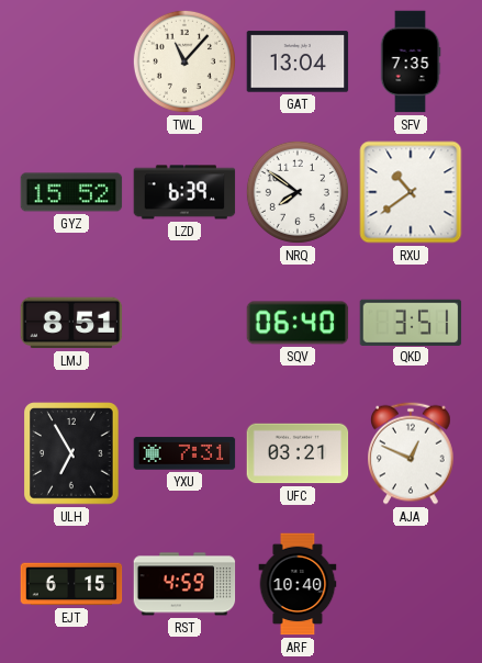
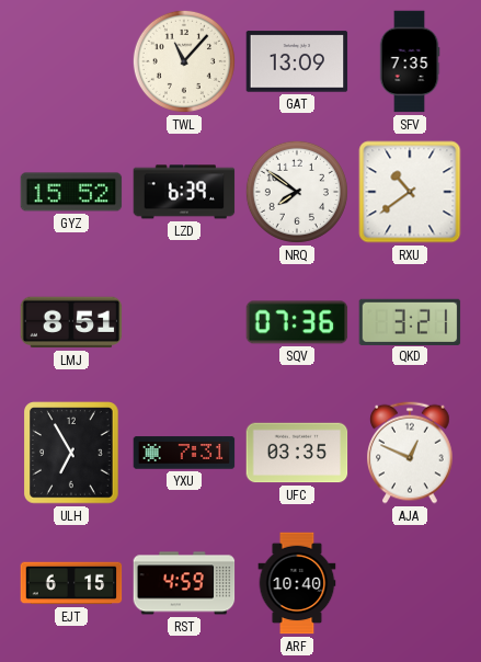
GAT: 13:04 -> 13:09 (297, 61)
SQV: 06:40 -> 07:36 (297, 322)
QKD: 3:51 -> 3:21 (410, 321)
UFC: 03:21 -> 03:35 (297, 453)
